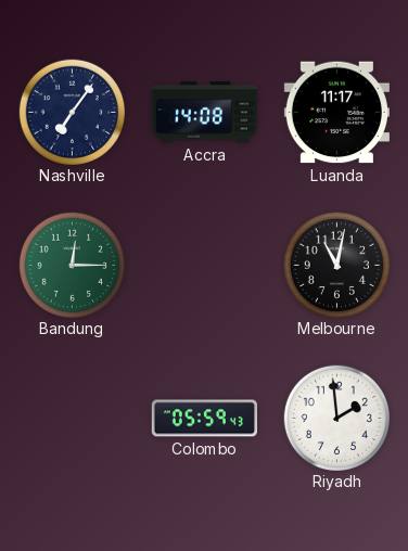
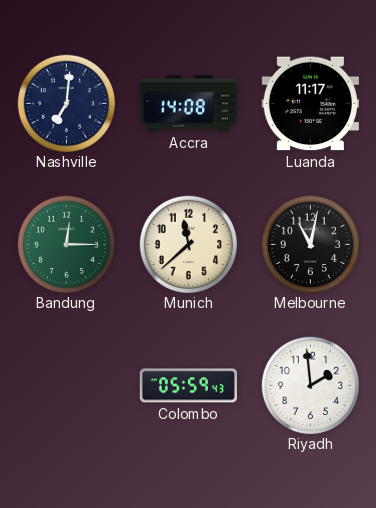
Nashville: 7:06 -> 7:01 (66, 103)
Munich: none -> 11:38 (188, 244)
